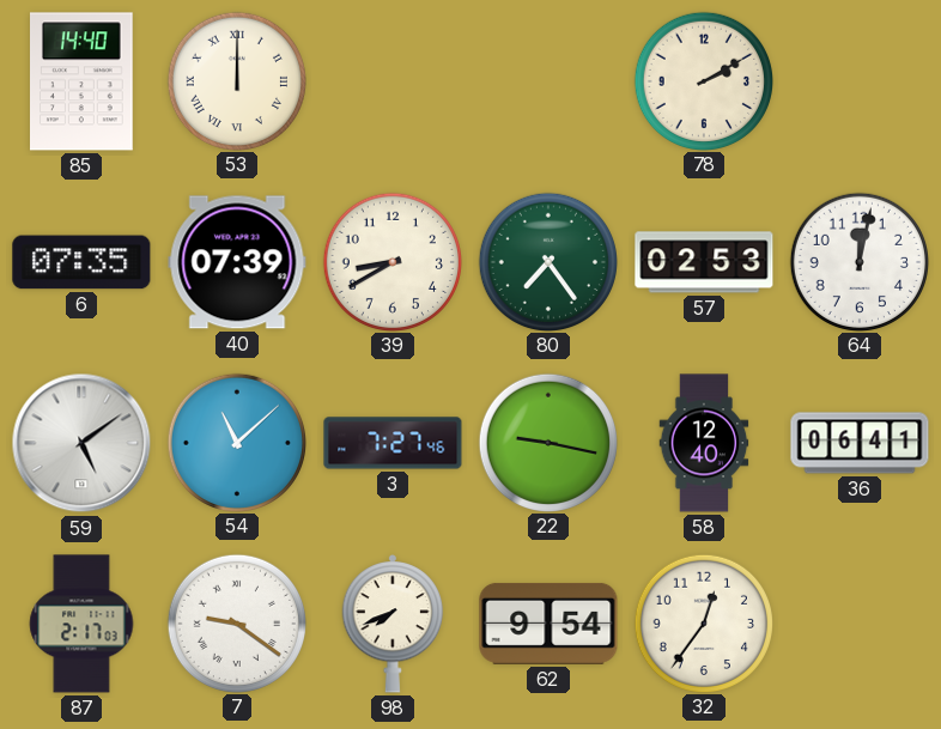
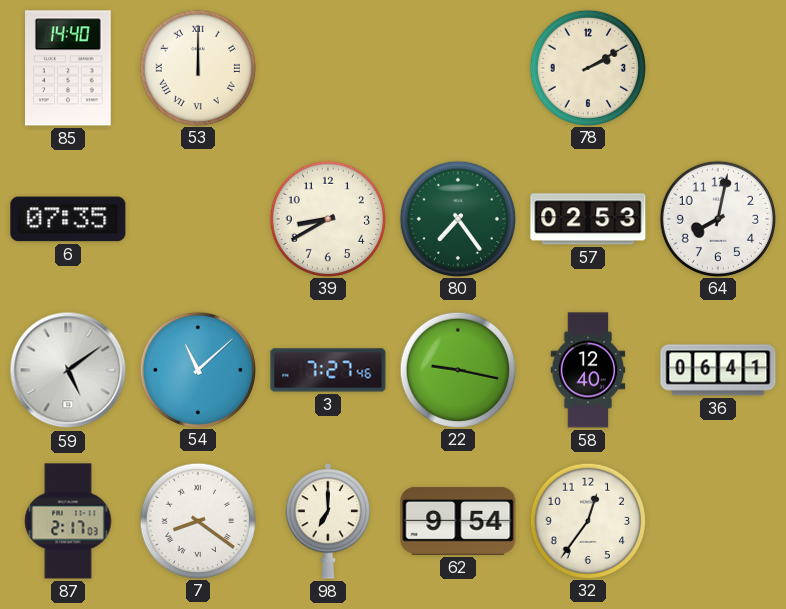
40: 07:39 -> none (237, 262)
64: 12:02 -> 8:02 (717, 218)
7: 9:21 -> 8:21 (197, 520)
98: 7:41 -> 7:00 (328, 521)
